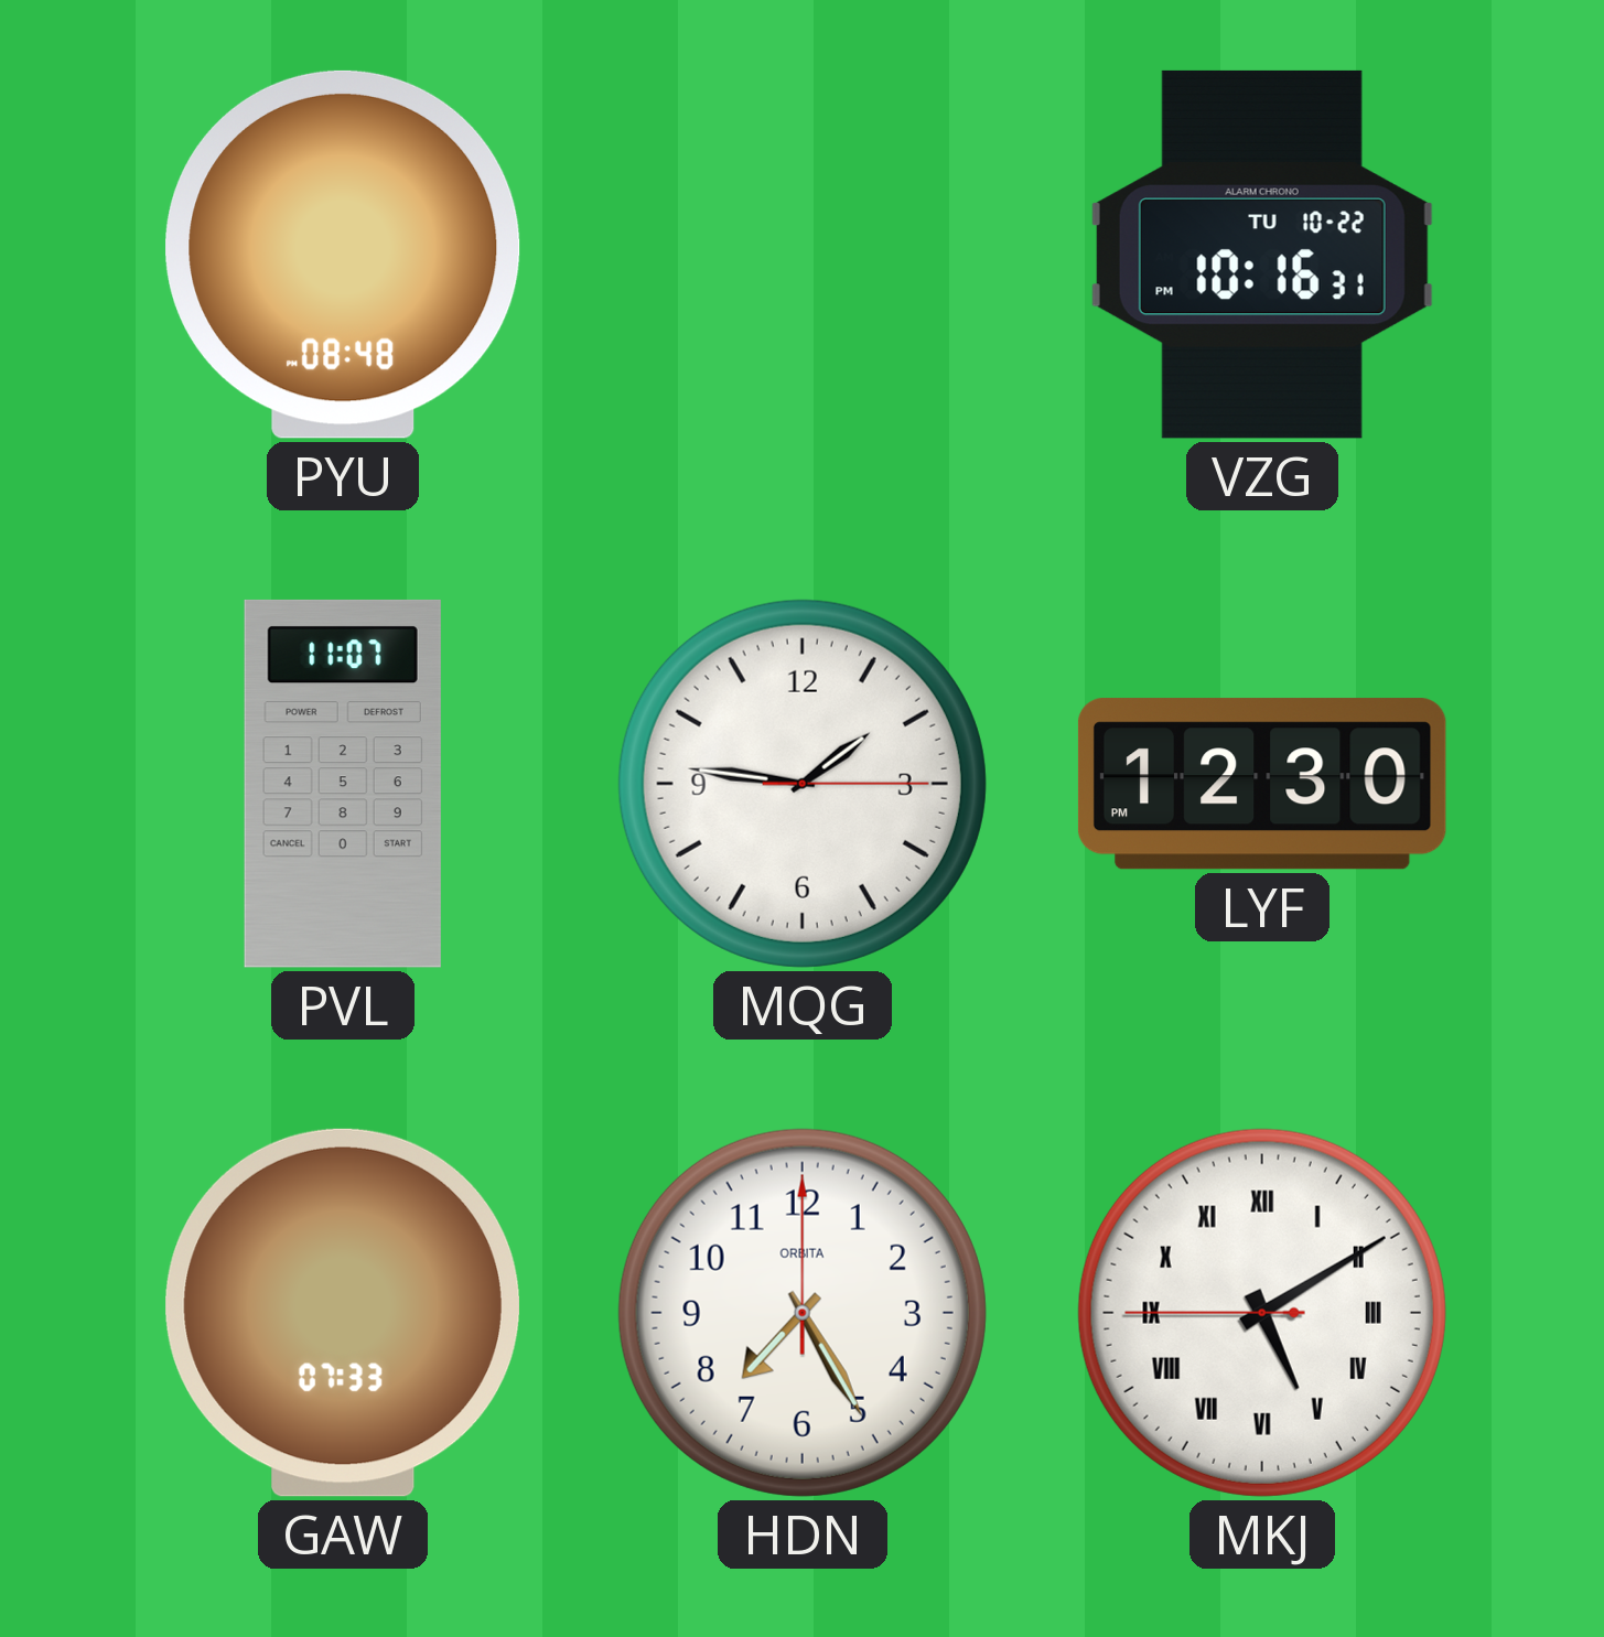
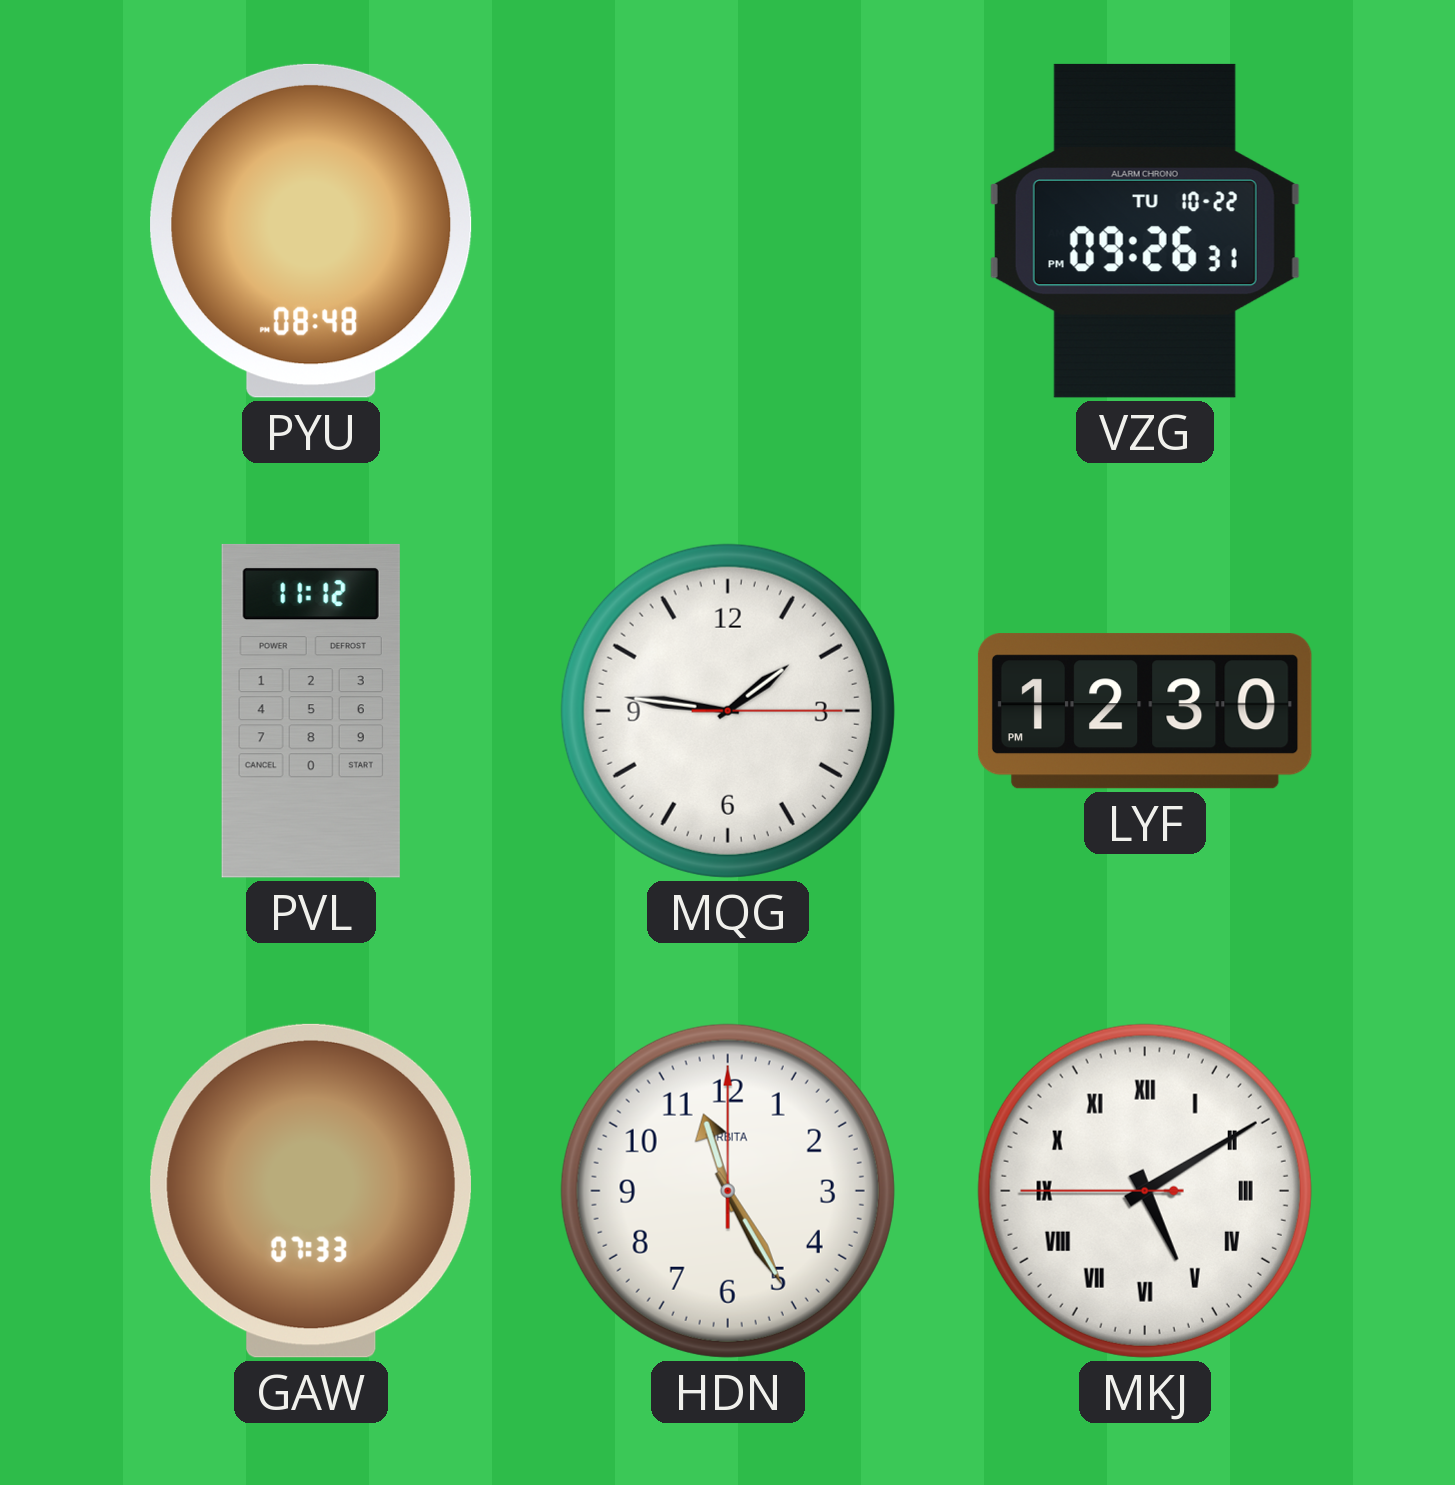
VZG: 10:16 -> 09:26 (1145, 231)
PVL: 11:07 -> 11:12 (311, 711)
HDN: 7:25 -> 11:25 (728, 1191)
